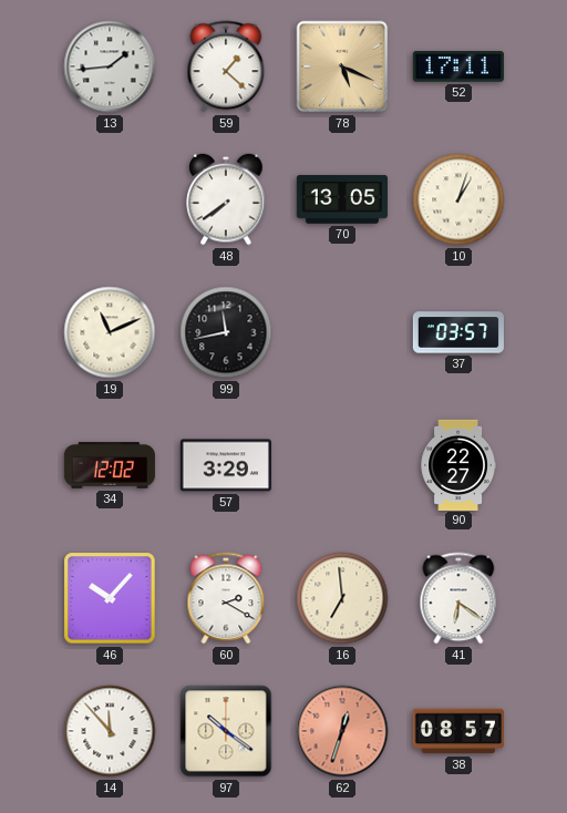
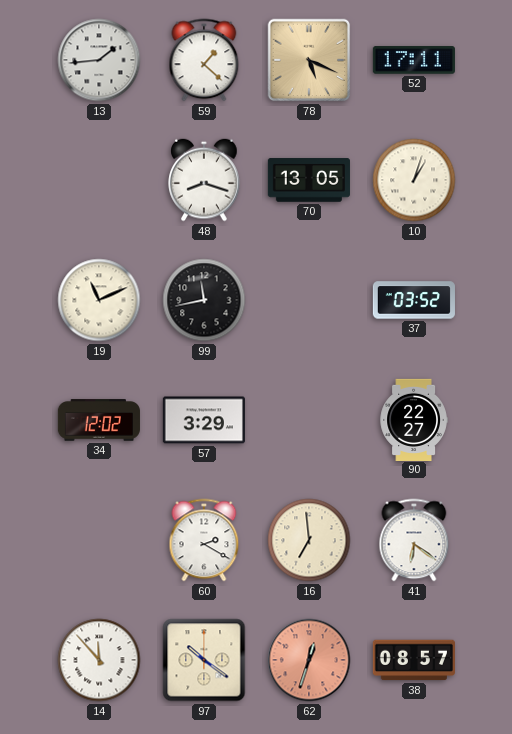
48: 7:39 -> 8:18 (204, 180)
37: 03:57 -> 03:52 (413, 300)
46: 10:07 -> none (110, 598)
